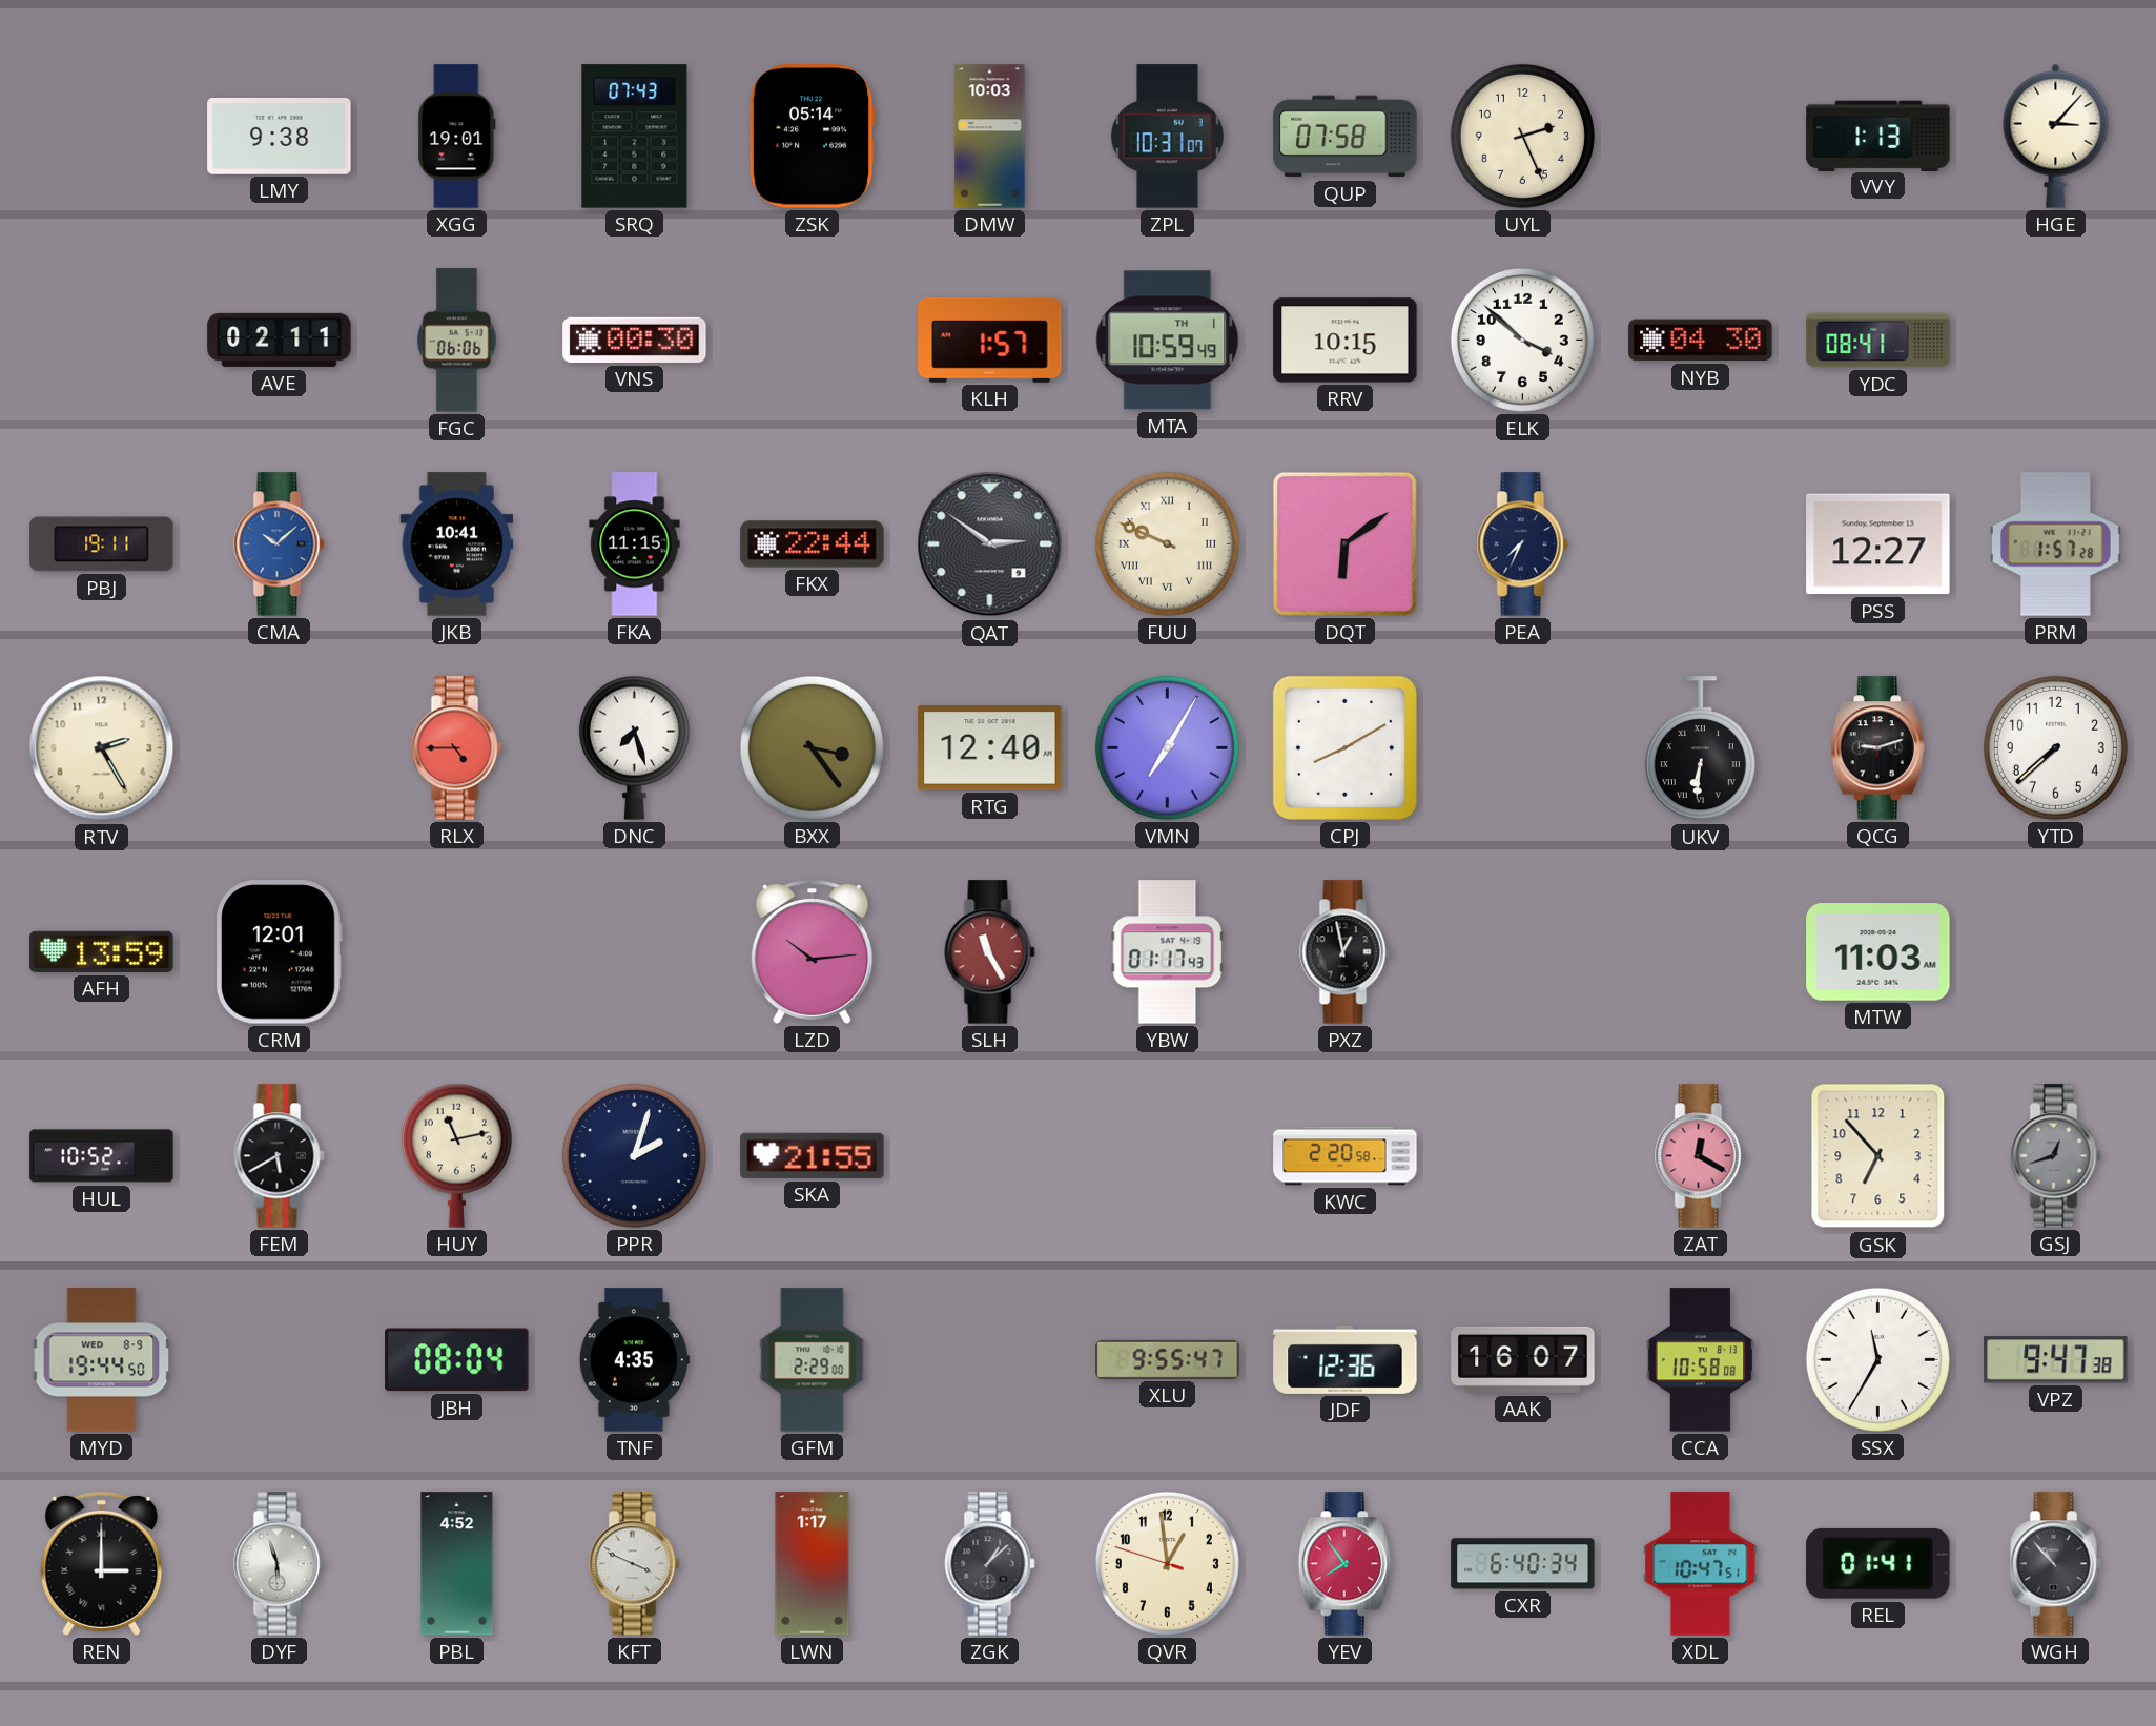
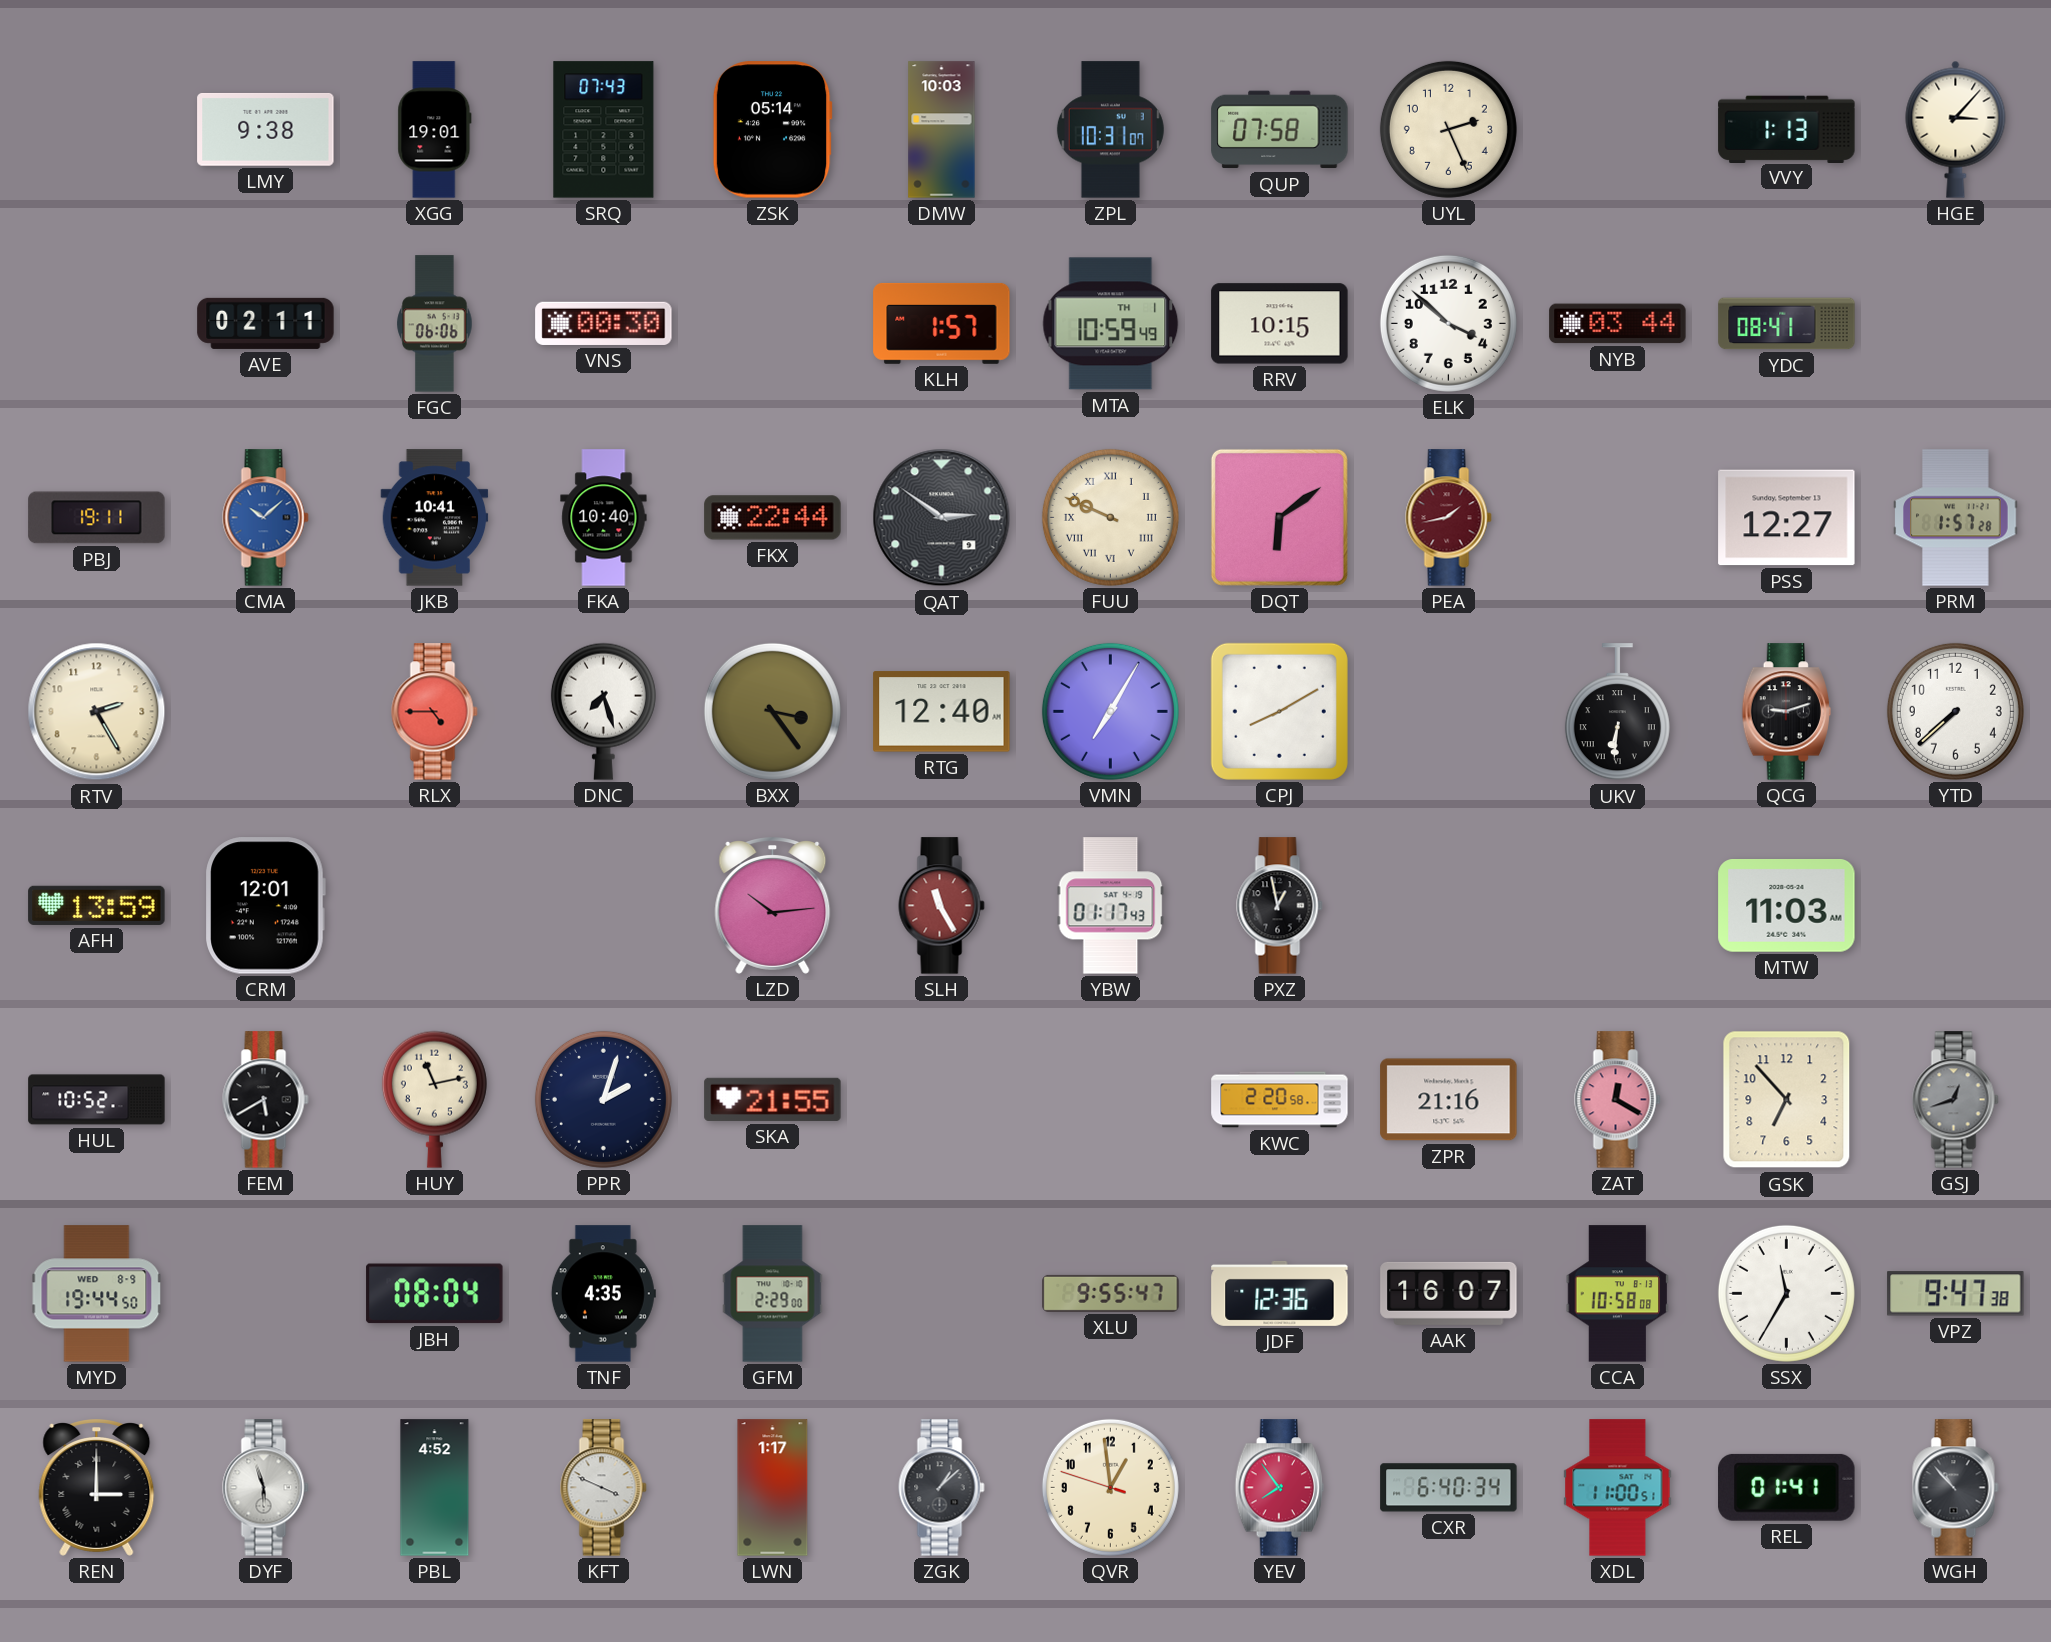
NYB: 04:30 -> 03:44 (1618, 324)
FKA: 11:15 -> 10:40 (604, 518)
PEA: 7:34 -> 1:43 (1449, 518)
PEA dial: navy -> burgundy (1449, 518)
ZPR: none -> 21:16 (1449, 1100)
XDL: 10:47 -> 11:00 (1618, 1488)
